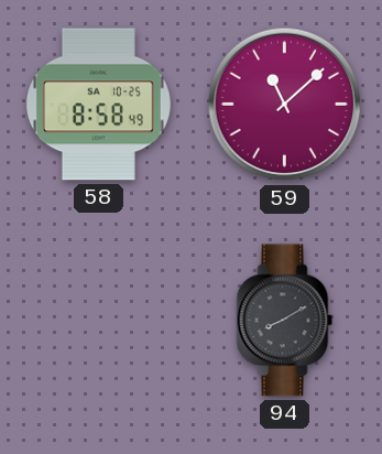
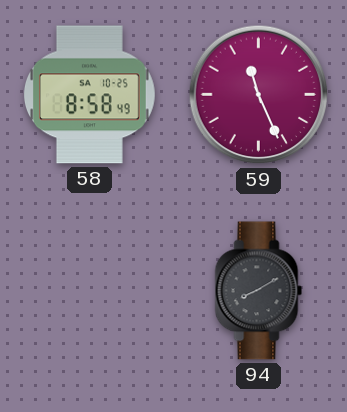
59: 11:08 -> 11:26 (259, 95)
